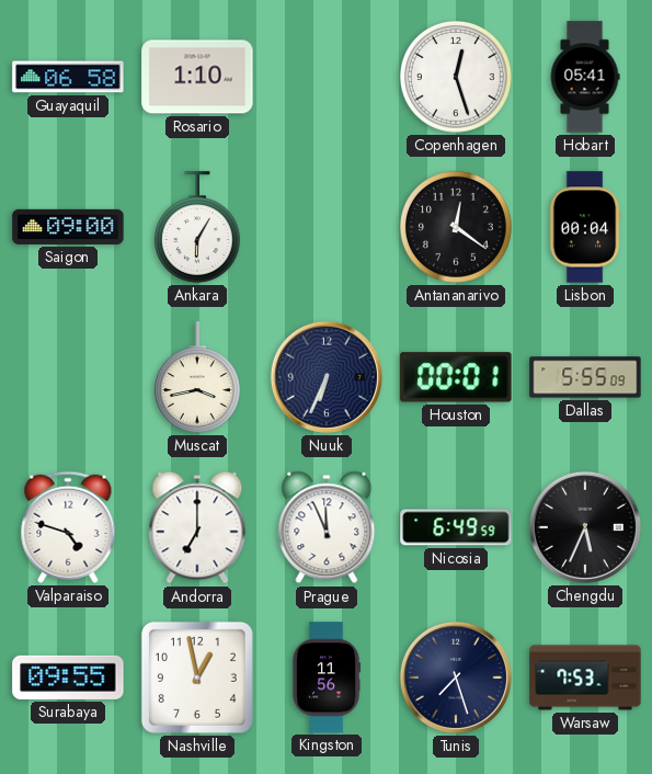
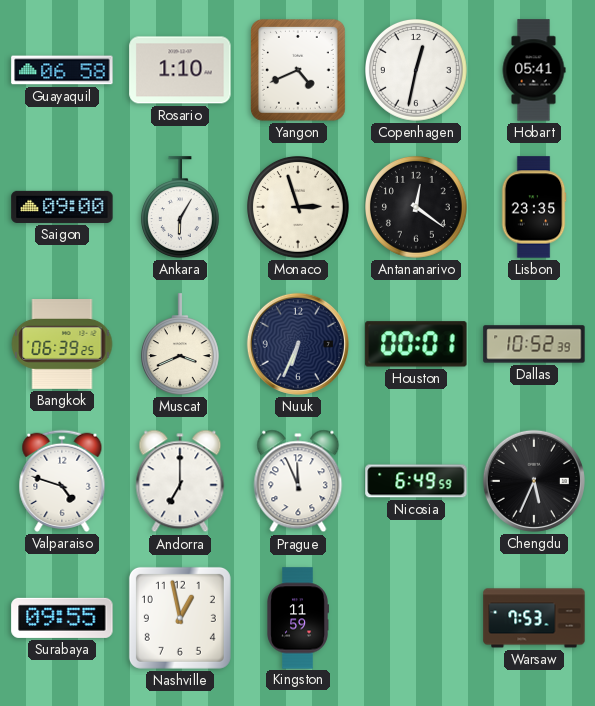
Yangon: none -> 4:41 (299, 71)
Copenhagen: 12:27 -> 12:32 (417, 71)
Monaco: none -> 2:57 (299, 208)
Lisbon: 00:04 -> 23:35 (534, 207)
Bangkok: none -> 06:39 (62, 345)
Muscat: 3:43 -> 3:41 (180, 344)
Dallas: 5:55 -> 10:52 (534, 344)
Kingston: 11:56 -> 11:59 (298, 618)
Tunis: 7:27 -> none (456, 678)
